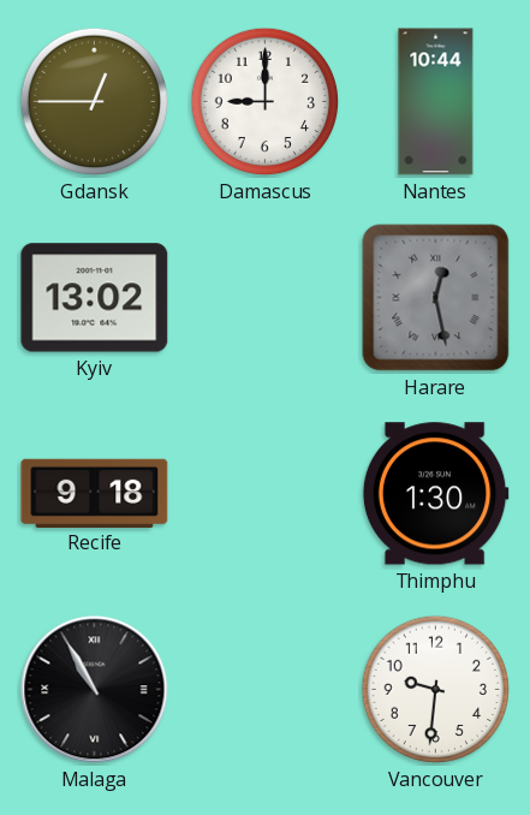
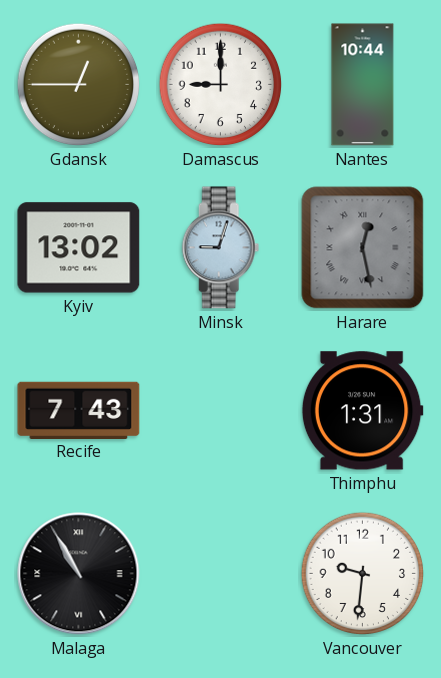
Minsk: none -> 9:03 (221, 248)
Recife: 9:18 -> 7:43 (79, 410)
Thimphu: 1:30 -> 1:31 (362, 411)
